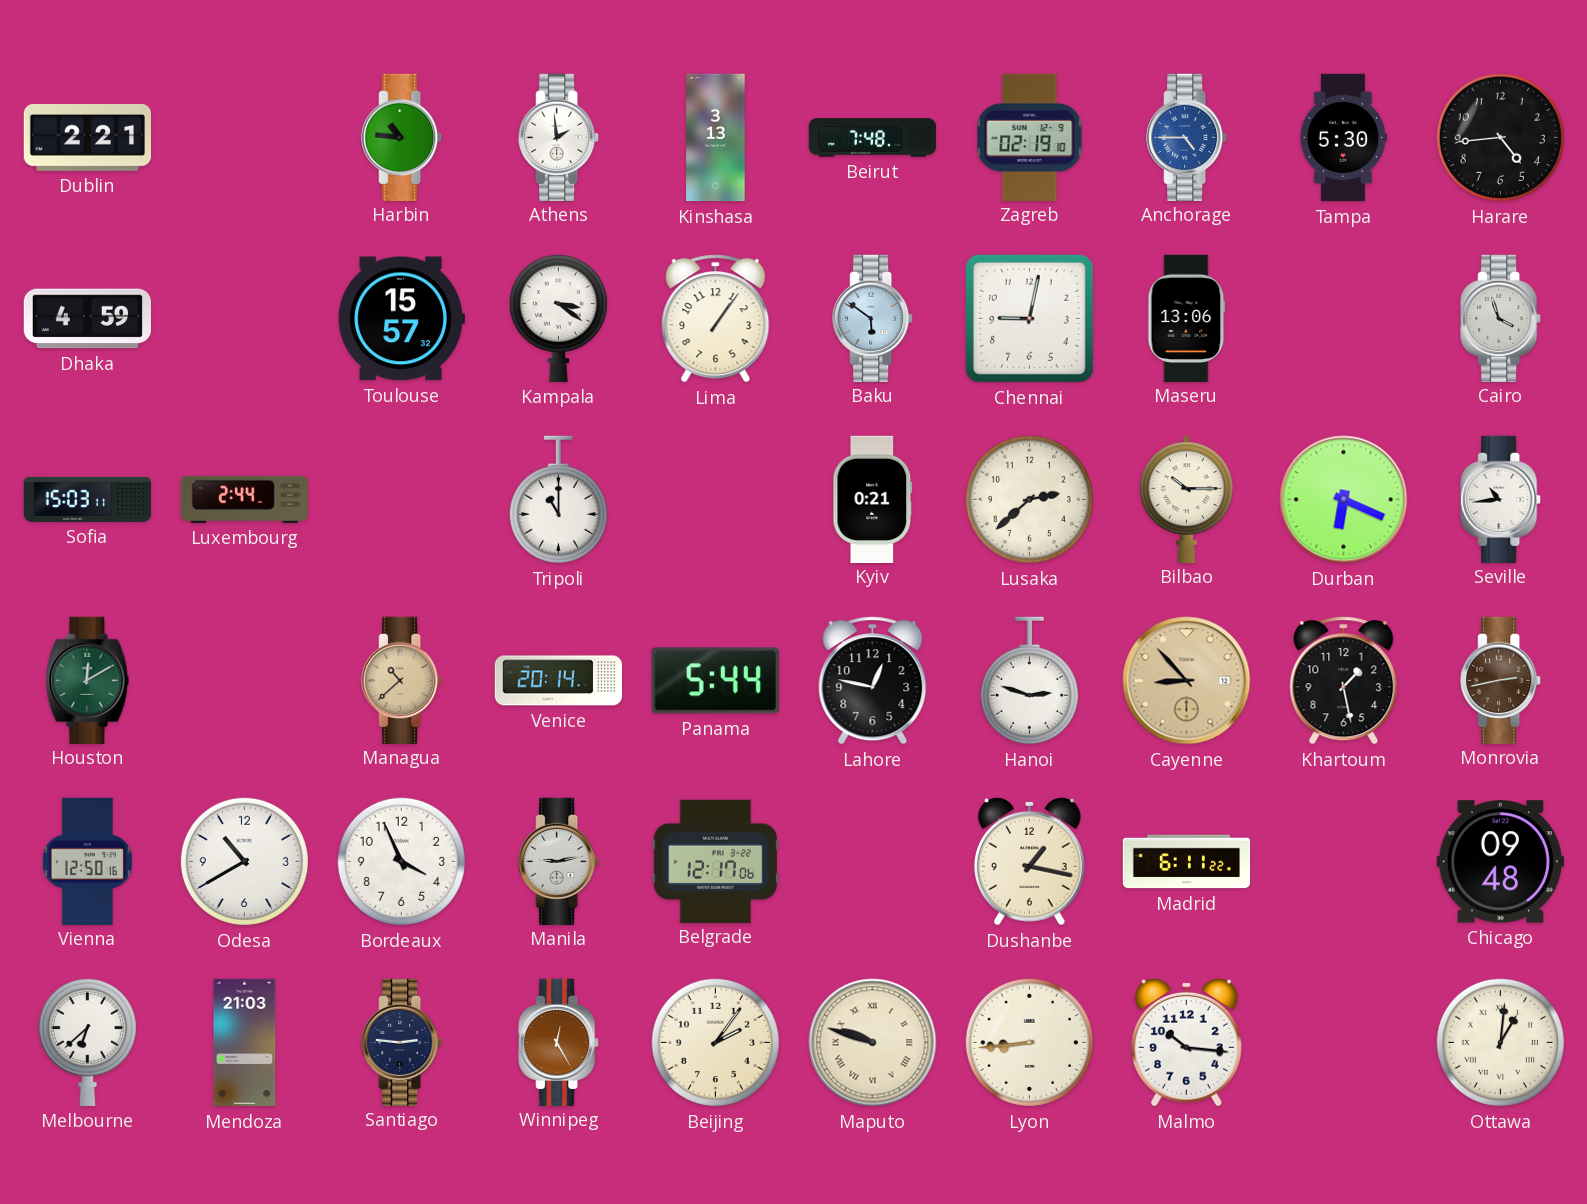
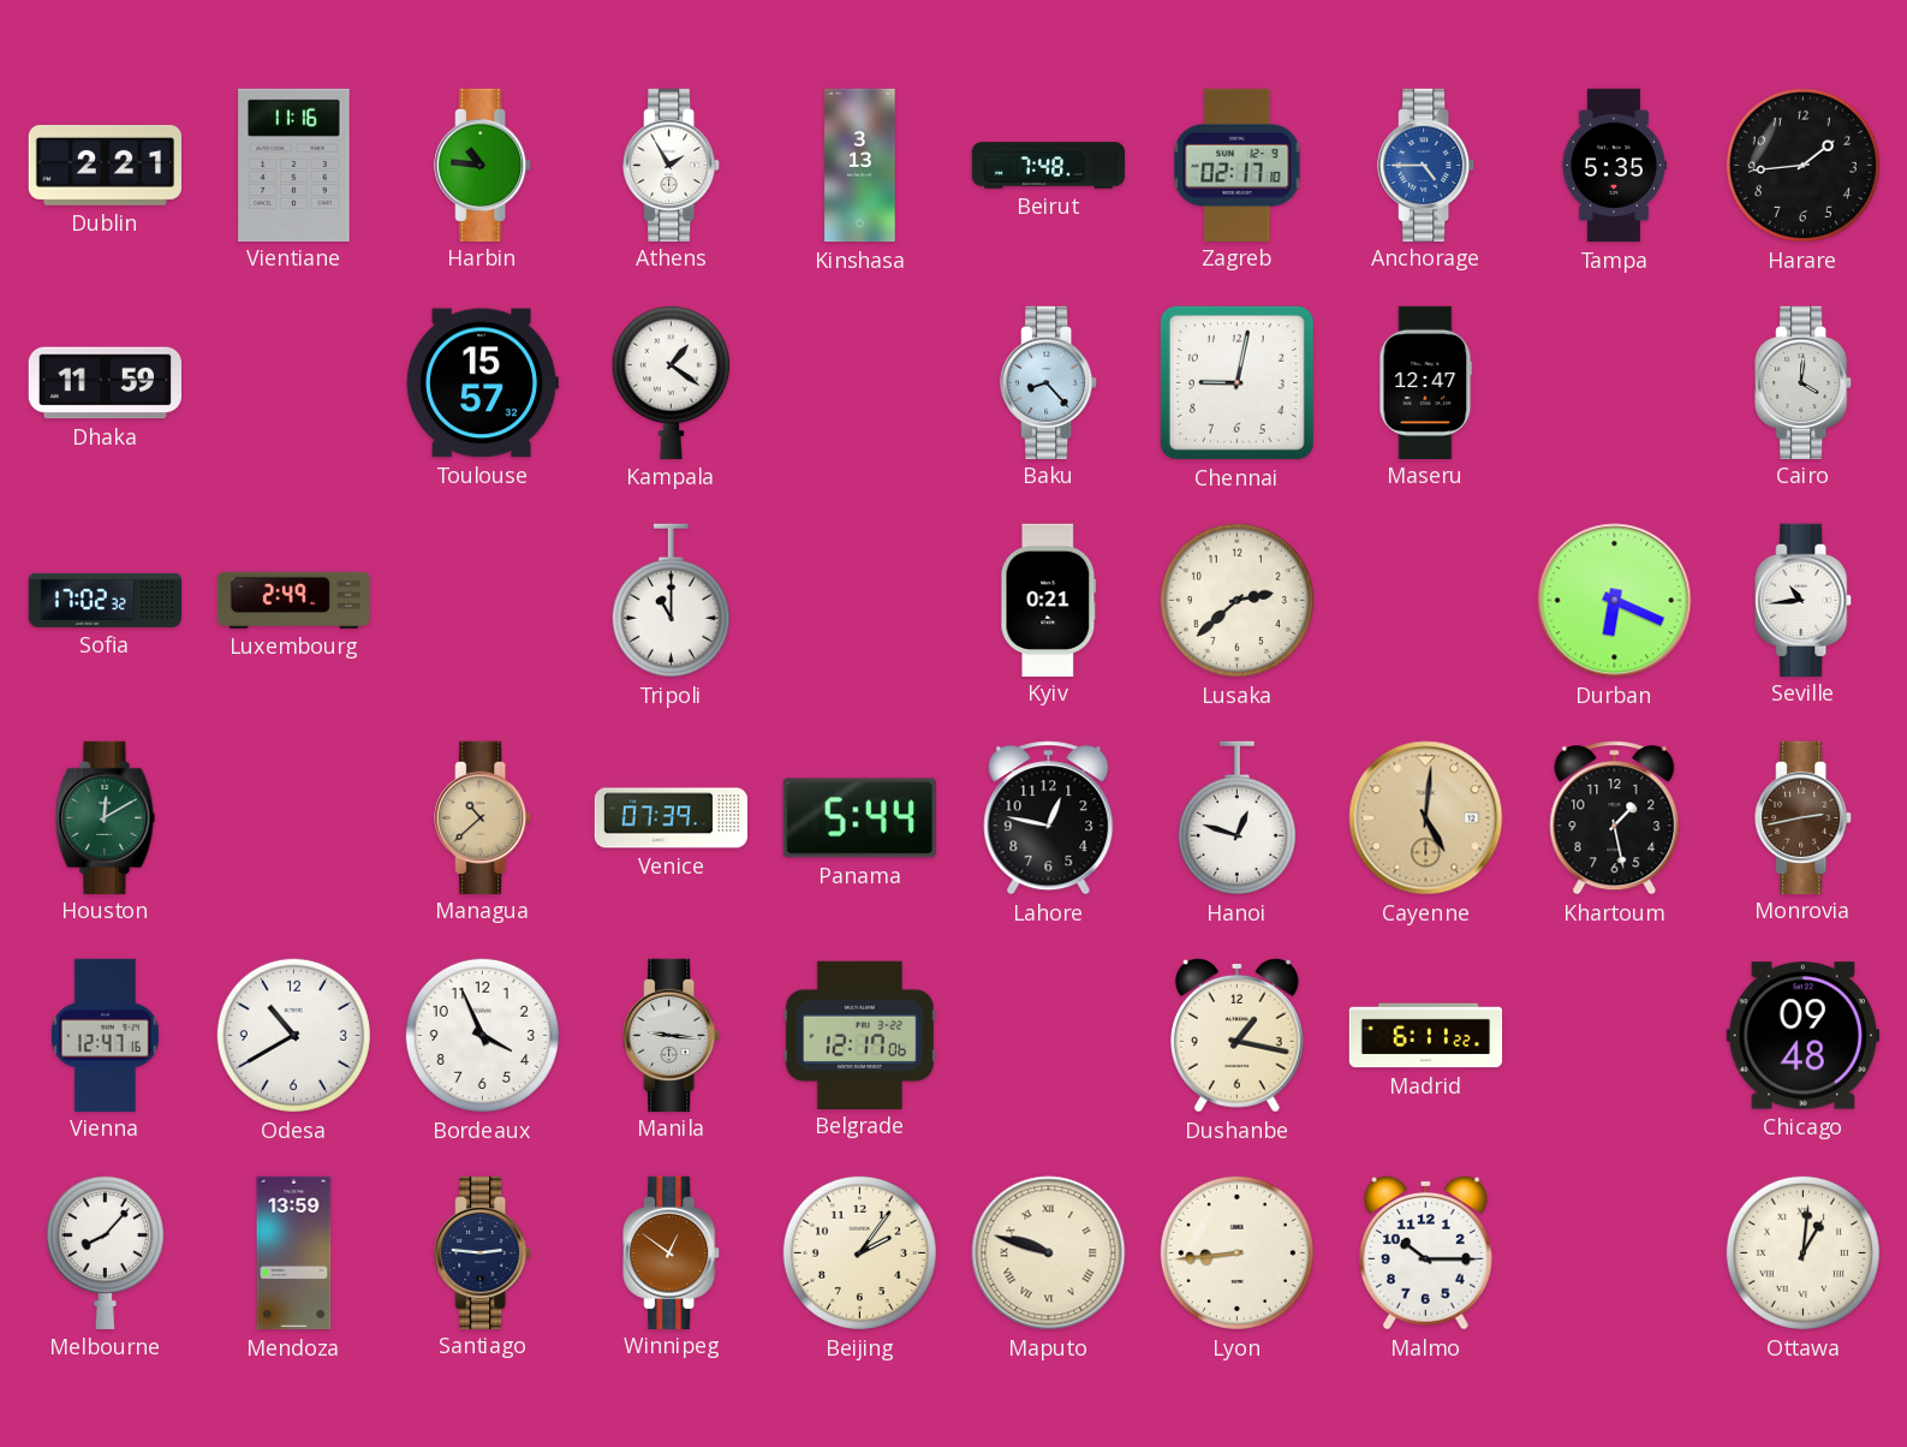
Vientiane: none -> 11:16 (294, 165)
Athens: 1:59 -> 1:55 (672, 165)
Zagreb: 02:19 -> 02:17 (1238, 165)
Tampa: 5:30 -> 5:35 (1614, 166)
Harare: 4:44 -> 1:44 (1802, 165)
Dhaka: 4:59 -> 11:59 (105, 383)
Kampala: 3:21 -> 1:21 (671, 382)
Lima: 1:06 -> none (716, 319)
Baku: 5:51 -> 8:23 (1049, 382)
Maseru: 13:06 -> 12:47 (1426, 382)
Cairo: 3:57 -> 4:01 (1804, 382)
Sofia: 15:03 -> 17:02 (105, 600)
Luxembourg: 2:44 -> 2:49 (293, 600)
Bilbao: 10:15 -> none (1186, 499)
Venice: 20:14 -> 07:39 (671, 818)
Hanoi: 2:48 -> 12:48 (1236, 818)
Cayenne: 8:53 -> 5:01 (1426, 818)
Vienna: 12:50 -> 12:47 (105, 1035)
Manila: 9:13 -> 9:16 (672, 1035)
Melbourne: 6:38 -> 8:07 (105, 1252)
Mendoza: 21:03 -> 13:59 (294, 1254)
Winnipeg: 12:25 -> 12:51 (672, 1252)
Malmo: 10:16 -> 10:15 (1425, 1252)
